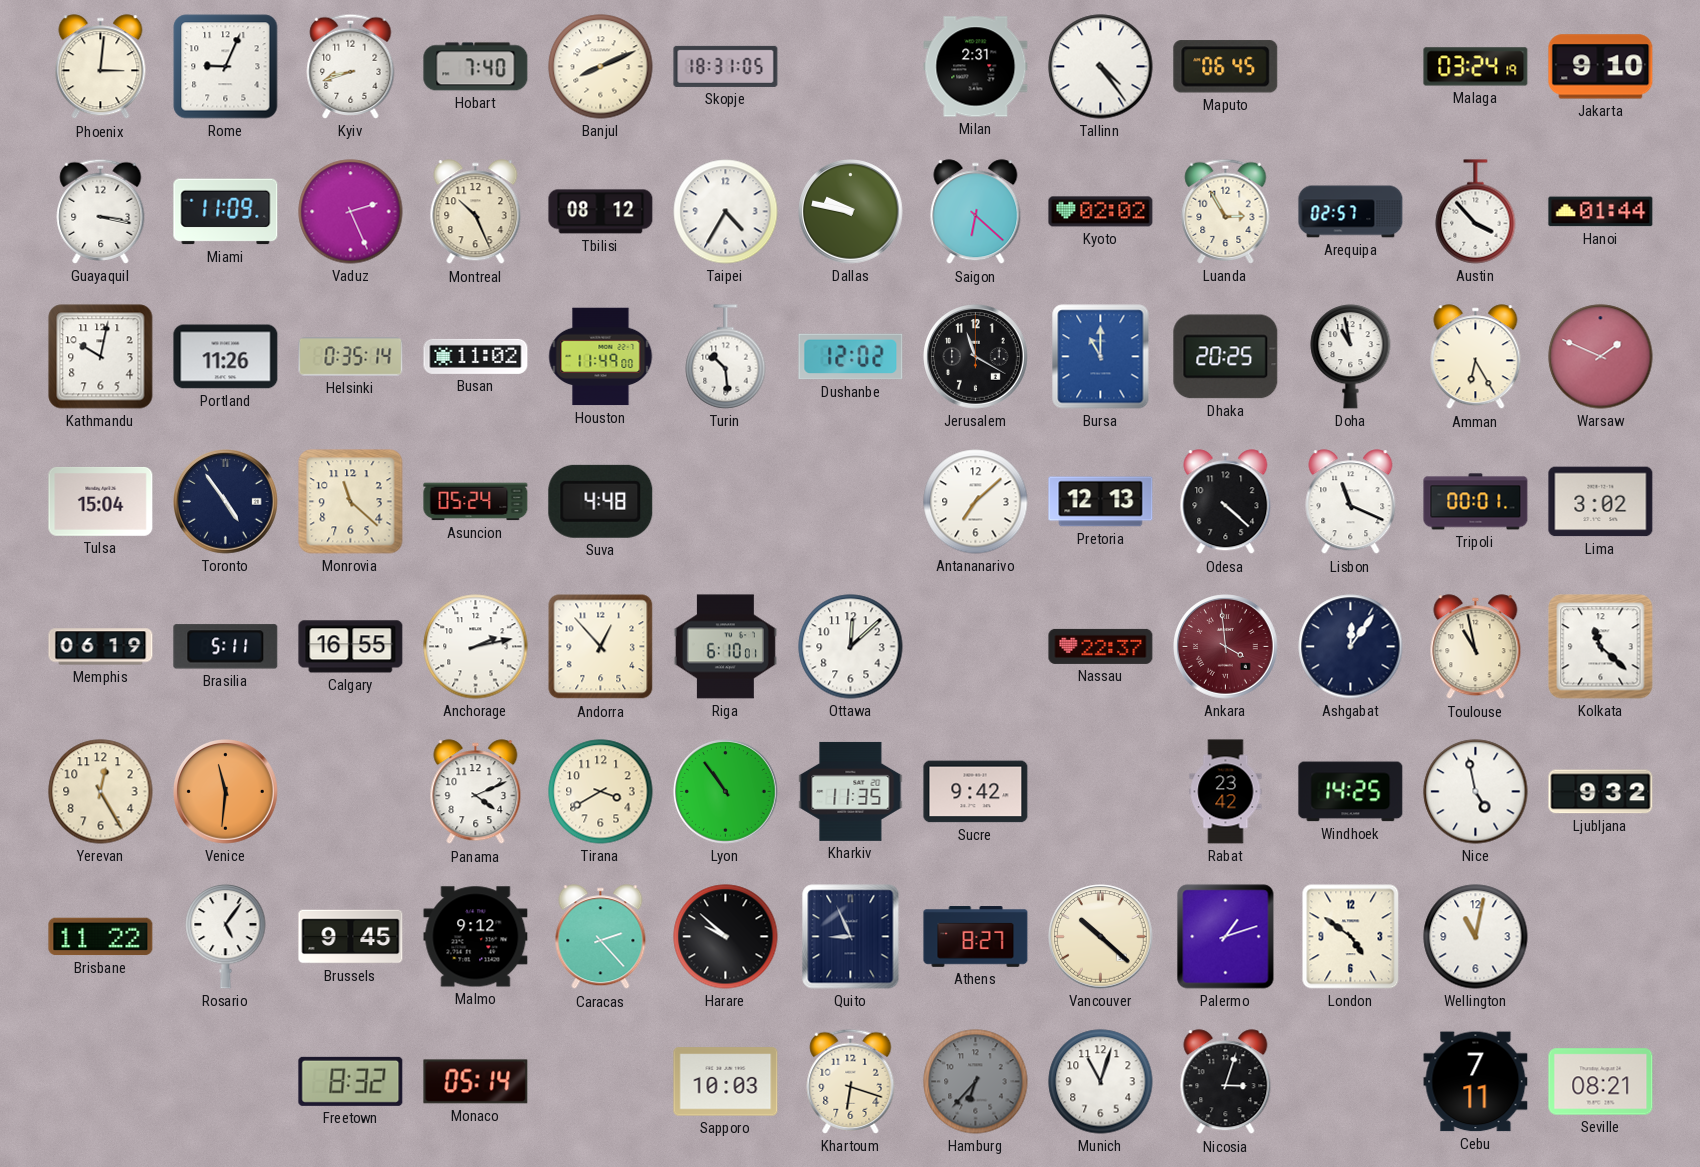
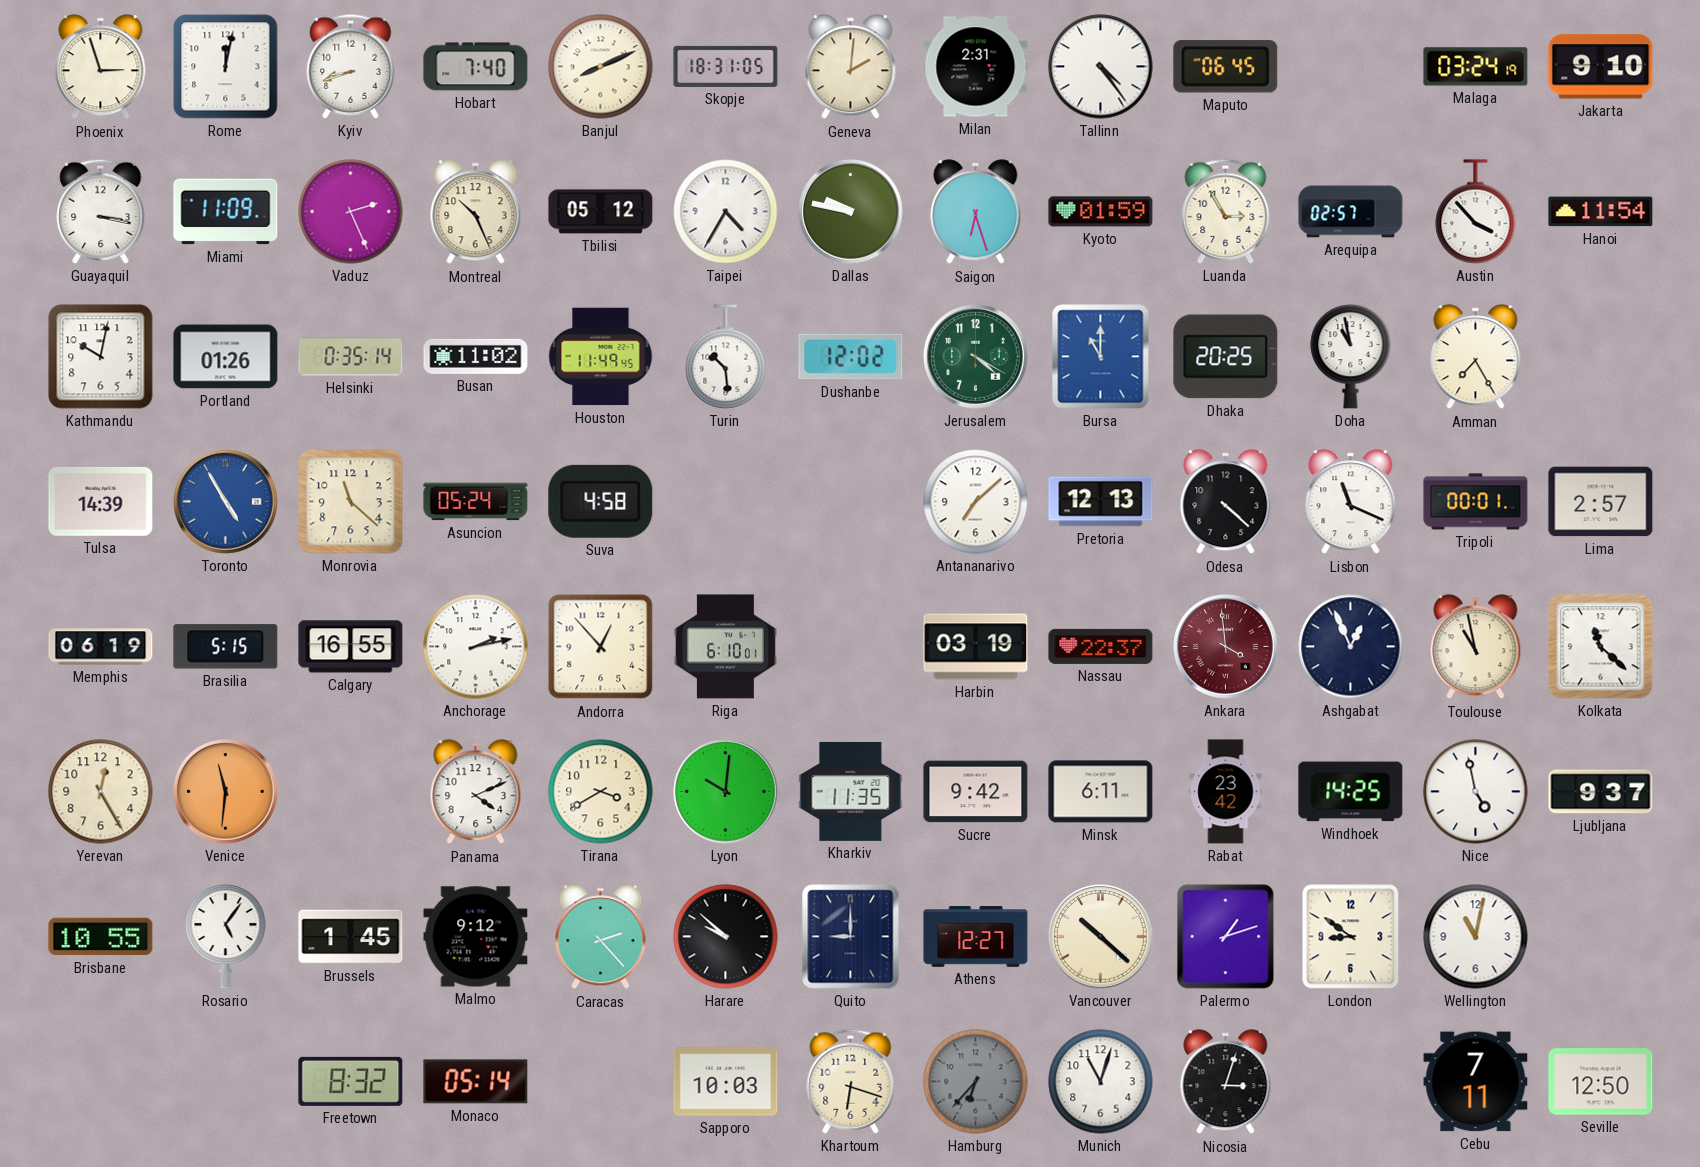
Phoenix: 3:01 -> 2:57 (101, 67)
Rome: 9:04 -> 12:02 (226, 67)
Geneva: none -> 2:01 (851, 67)
Tbilisi: 08:12 -> 05:12 (601, 212)
Saigon: 6:22 -> 6:27 (976, 212)
Kyoto: 02:02 -> 01:59 (1101, 212)
Hanoi: 01:44 -> 11:54 (1601, 212)
Portland: 11:26 -> 01:26 (226, 357)
Houston: 11:49:00 -> 11:49:45 (601, 357)
Jerusalem: 11:20 -> 4:20 (976, 357)
Jerusalem dial: black -> green (976, 357)
Amman: 6:25 -> 7:25 (1476, 357)
Warsaw: 1:49 -> none (1601, 357)
Tulsa: 15:04 -> 14:39 (101, 501)
Toronto: 4:54 -> 4:55 (226, 502)
Toronto dial: navy -> blue (226, 502)
Suva: 4:48 -> 4:58 (601, 501)
Lima: 3:02 -> 2:57 (1601, 502)
Brasilia: 5:11 -> 5:15 (226, 647)
Ottawa: 12:08 -> none (851, 647)
Harbin: none -> 03:19 (976, 647)
Ashgabat: 12:06 -> 12:56 (1351, 647)
Lyon: 10:54 -> 10:01 (726, 792)
Minsk: none -> 6:11 (1101, 792)
Ljubljana: 9:32 -> 9:37 (1601, 792)
Brisbane: 11:22 -> 10:55 (101, 937)
Brussels: 9:45 -> 1:45 (351, 937)
Quito: 8:56 -> 9:00 (851, 937)
Athens: 8:27 -> 12:27 (976, 937)
London: 4:51 -> 8:51 (1351, 937)
Seville: 08:21 -> 12:50 (1601, 1082)
